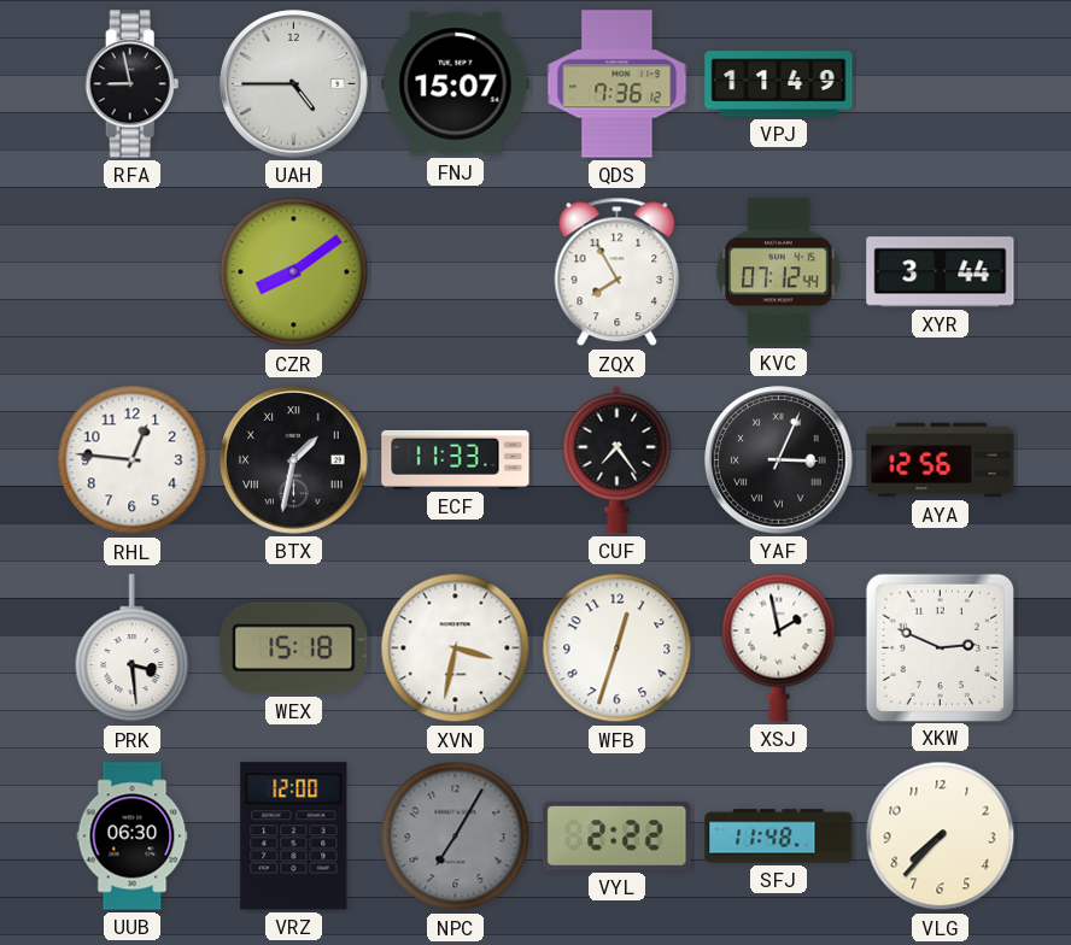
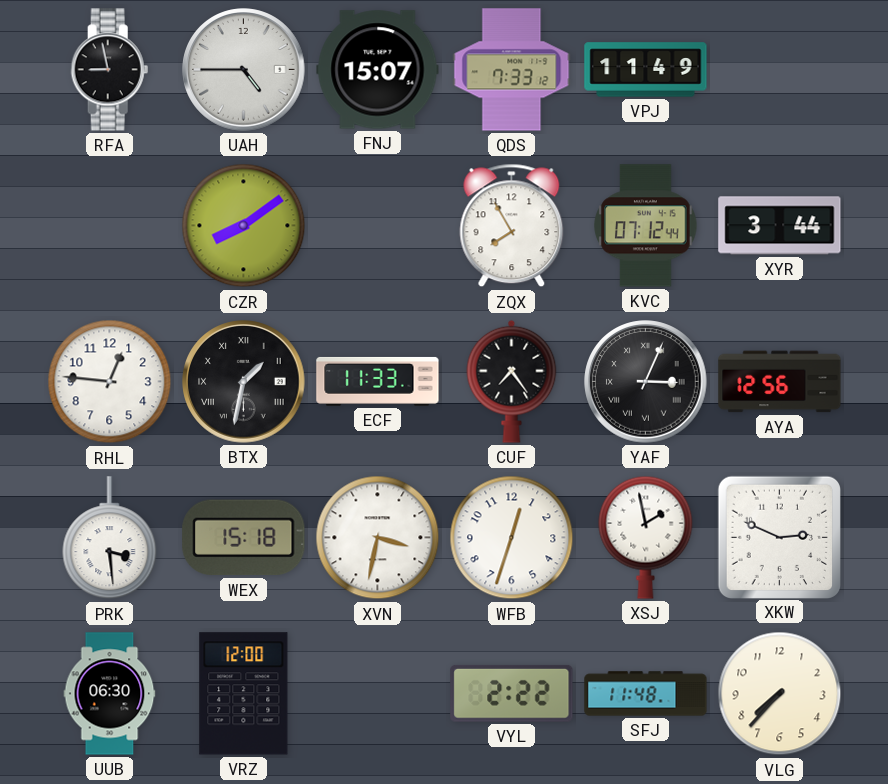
QDS: 7:36 -> 7:33 (512, 70)
NPC: 7:05 -> none (456, 837)
